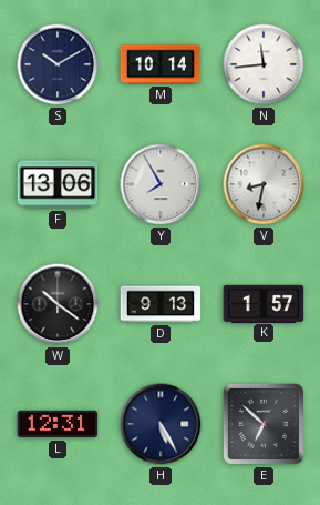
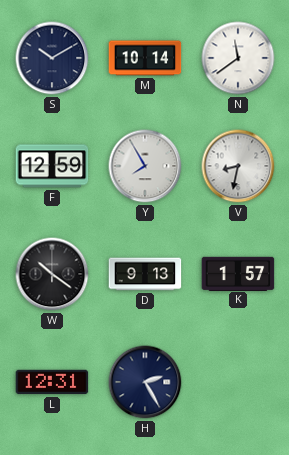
N: 11:44 -> 11:39 (238, 58)
F: 13:06 -> 12:59 (52, 166)
H: 5:25 -> 2:25 (145, 382)
E: 6:52 -> none (264, 424)
